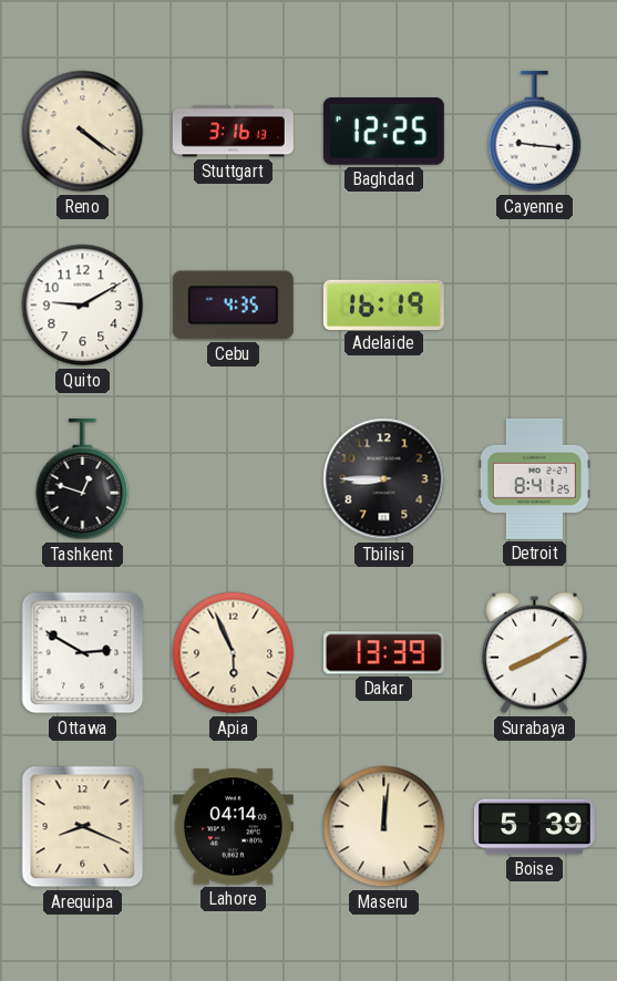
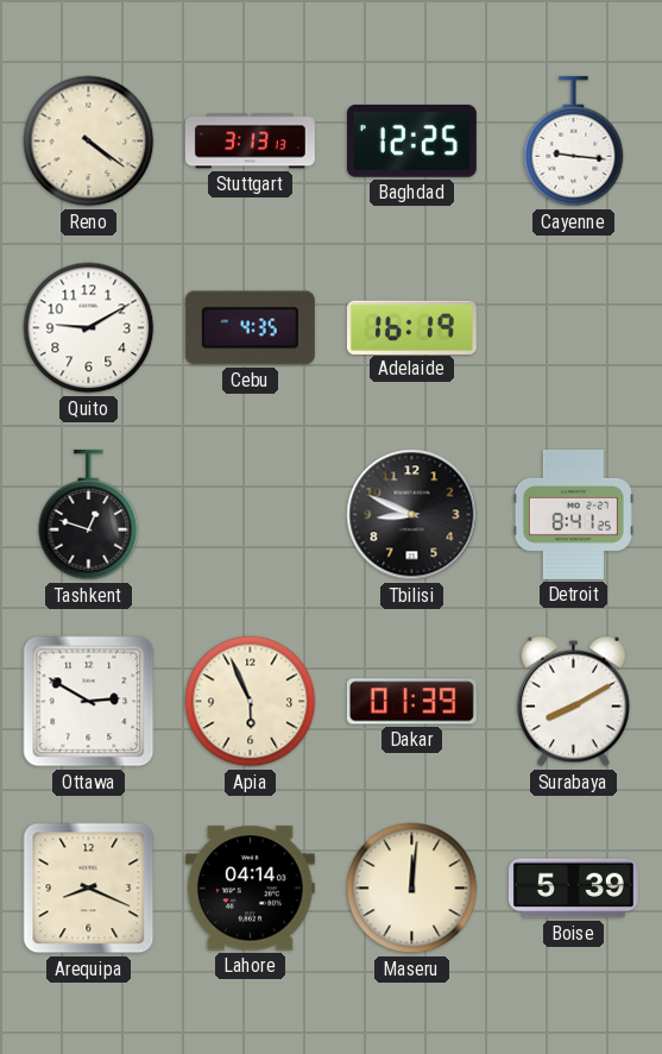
Stuttgart: 3:16 -> 3:13 (250, 142)
Tbilisi: 8:45 -> 8:49 (412, 515)
Dakar: 13:39 -> 01:39 (411, 702)
